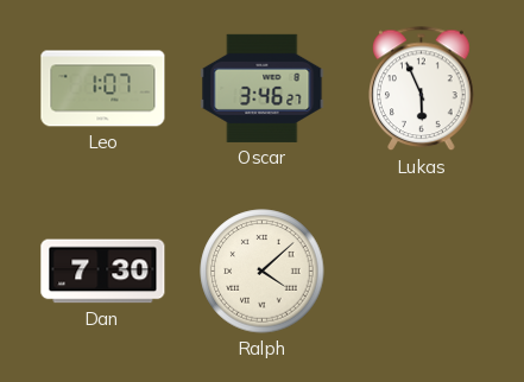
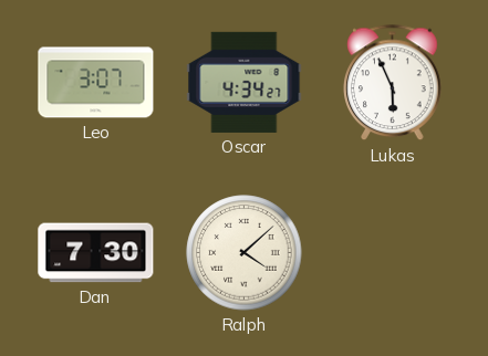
Leo: 1:07 -> 3:07 (96, 83)
Oscar: 3:46 -> 4:34 (245, 82)
